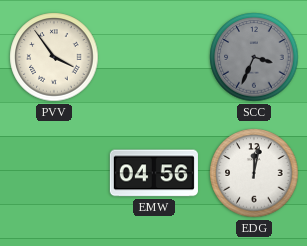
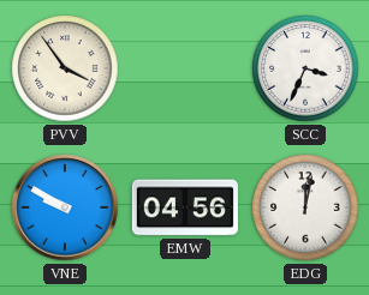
SCC dial: grey -> white (305, 68)
VNE: none -> 9:50 (65, 207)
